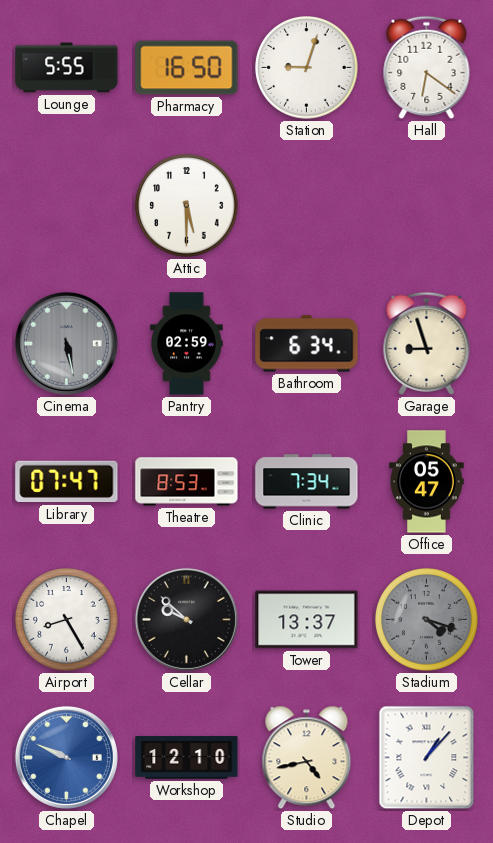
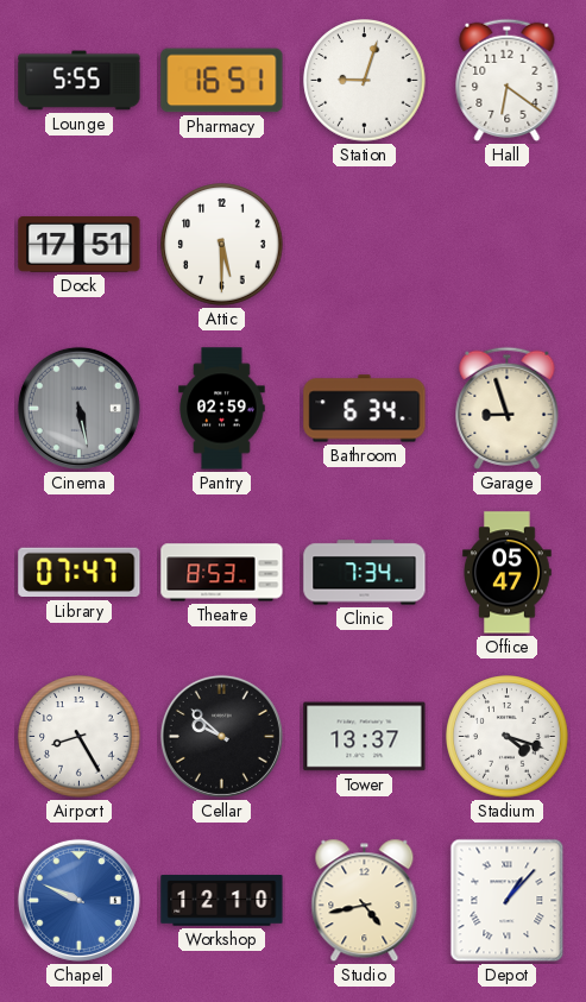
Pharmacy: 16:50 -> 16:51 (222, 81)
Dock: none -> 17:51 (80, 245)
Stadium dial: grey -> white (508, 737)
